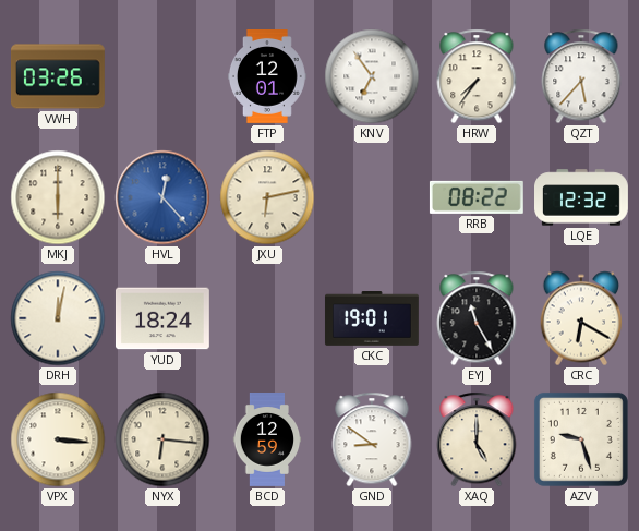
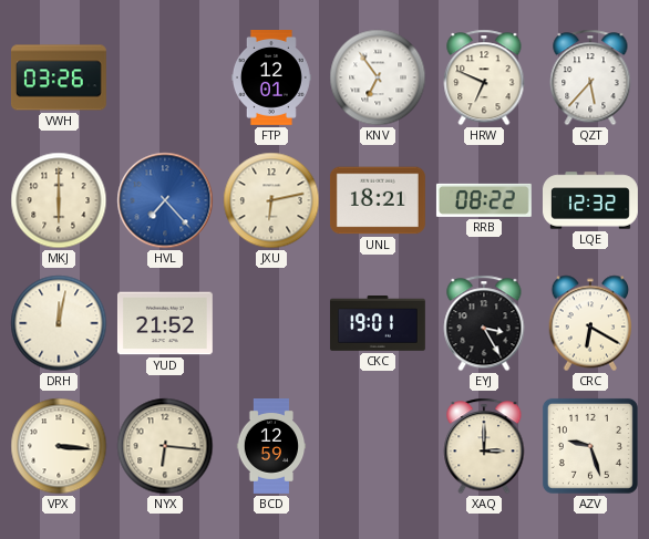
HRW: 7:36 -> 6:49 (484, 77)
HVL: 12:23 -> 7:23 (165, 200)
UNL: none -> 18:21 (378, 200)
YUD: 18:24 -> 21:52 (165, 323)
EYJ: 11:25 -> 3:25 (484, 323)
GND: 8:51 -> none (372, 439)
XAQ: 5:00 -> 3:00 (484, 446)
